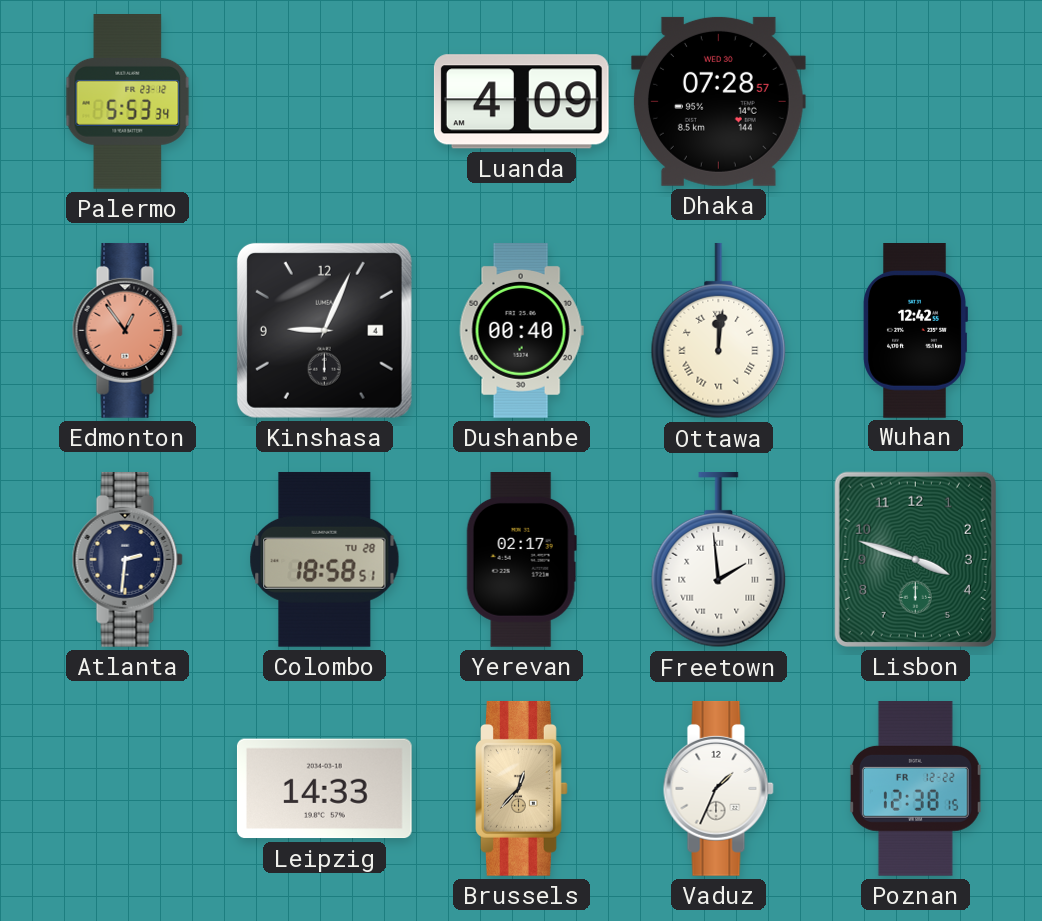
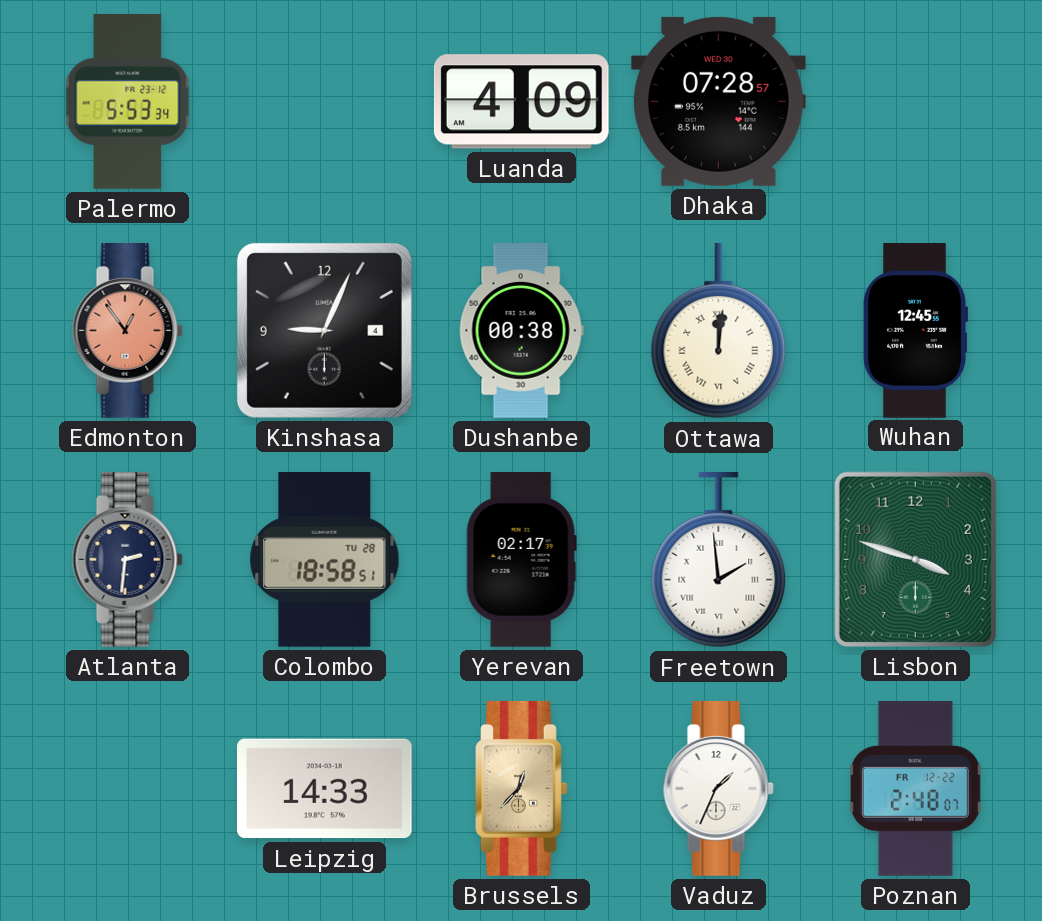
Dushanbe: 00:40 -> 00:38 (521, 331)
Wuhan: 12:42 -> 12:45 (915, 331)
Poznan: 12:38 -> 2:48 (915, 789)
